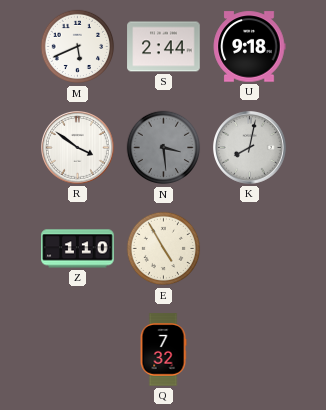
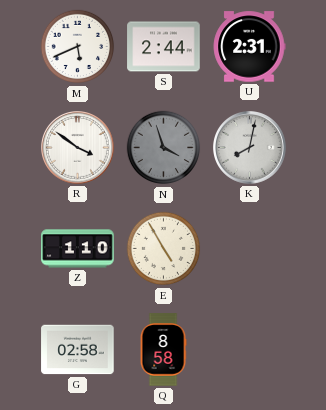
U: 9:18 -> 2:31 (249, 47)
N: 3:29 -> 3:57 (164, 148)
G: none -> 02:58 (78, 350)
Q: 7:32 -> 8:58 (163, 350)
